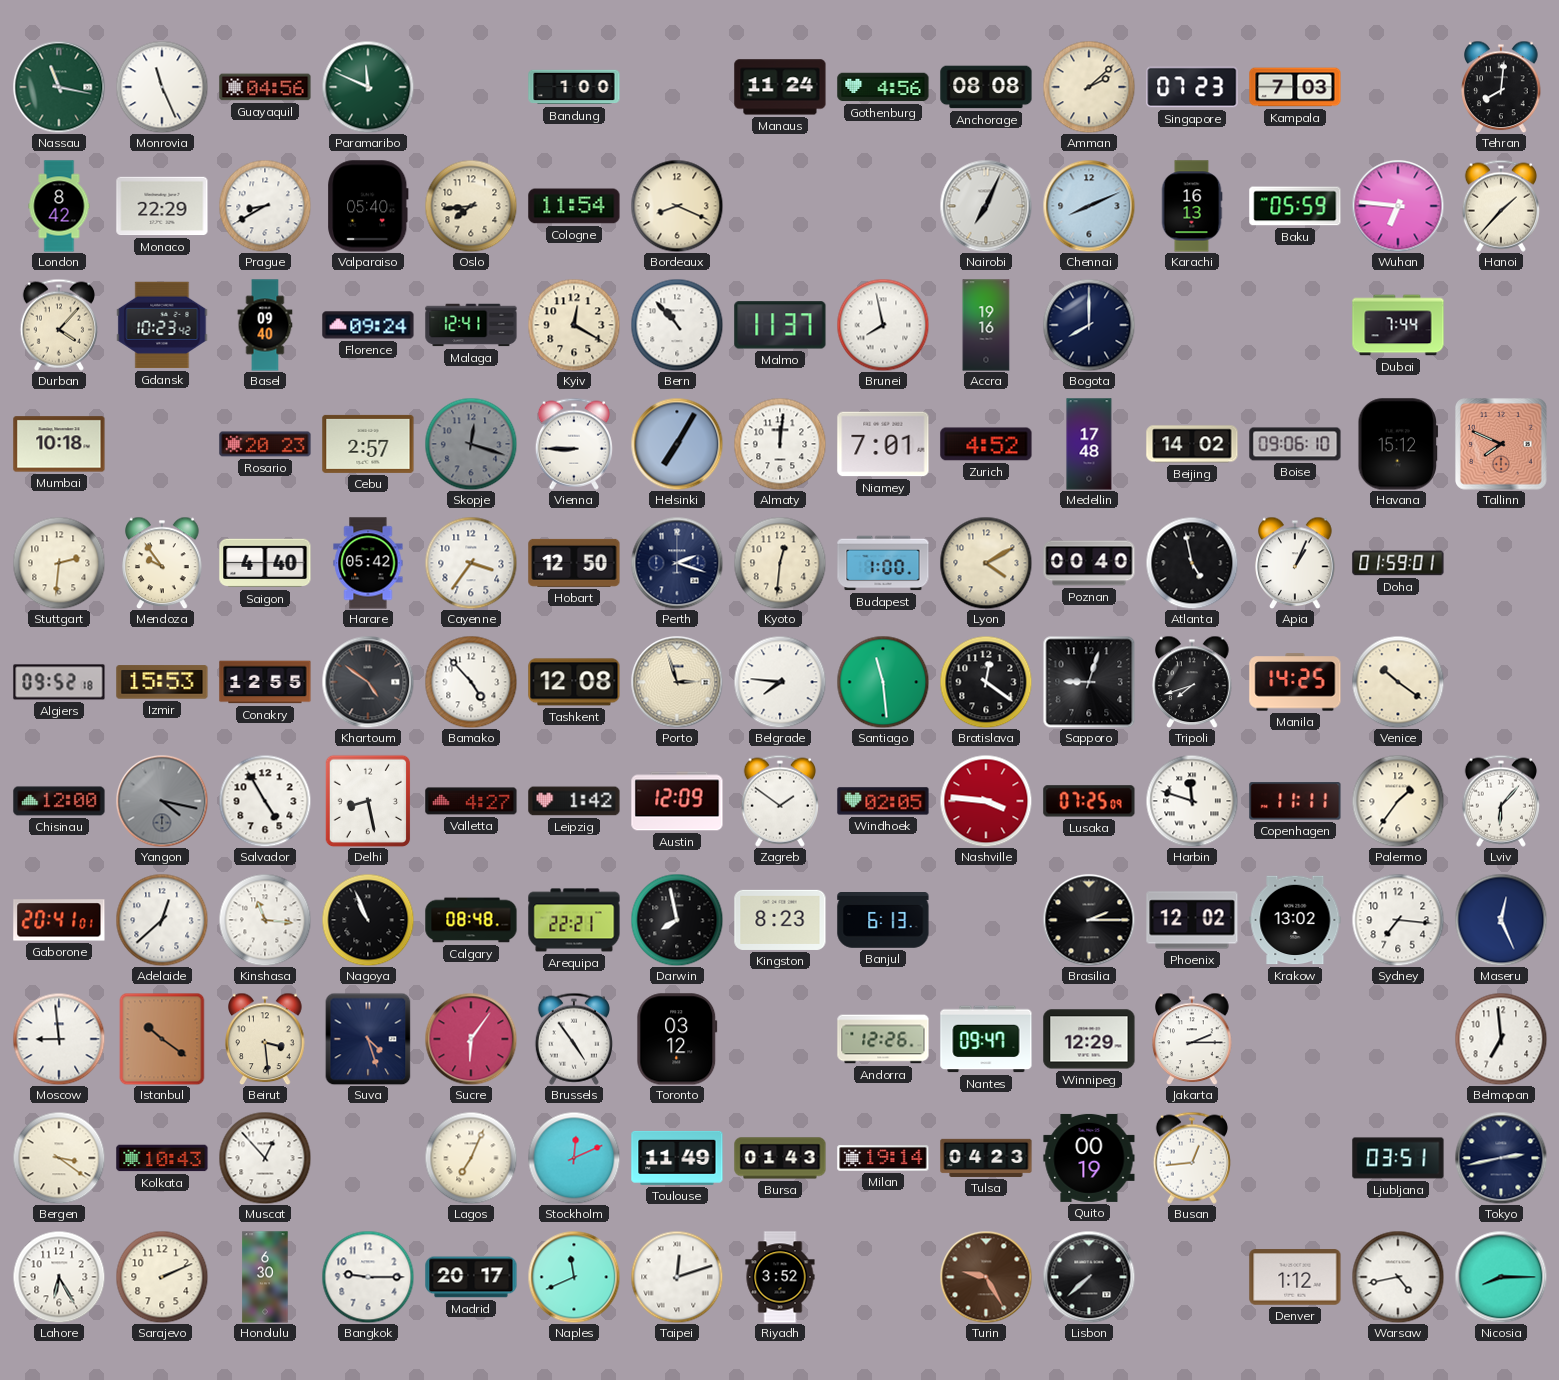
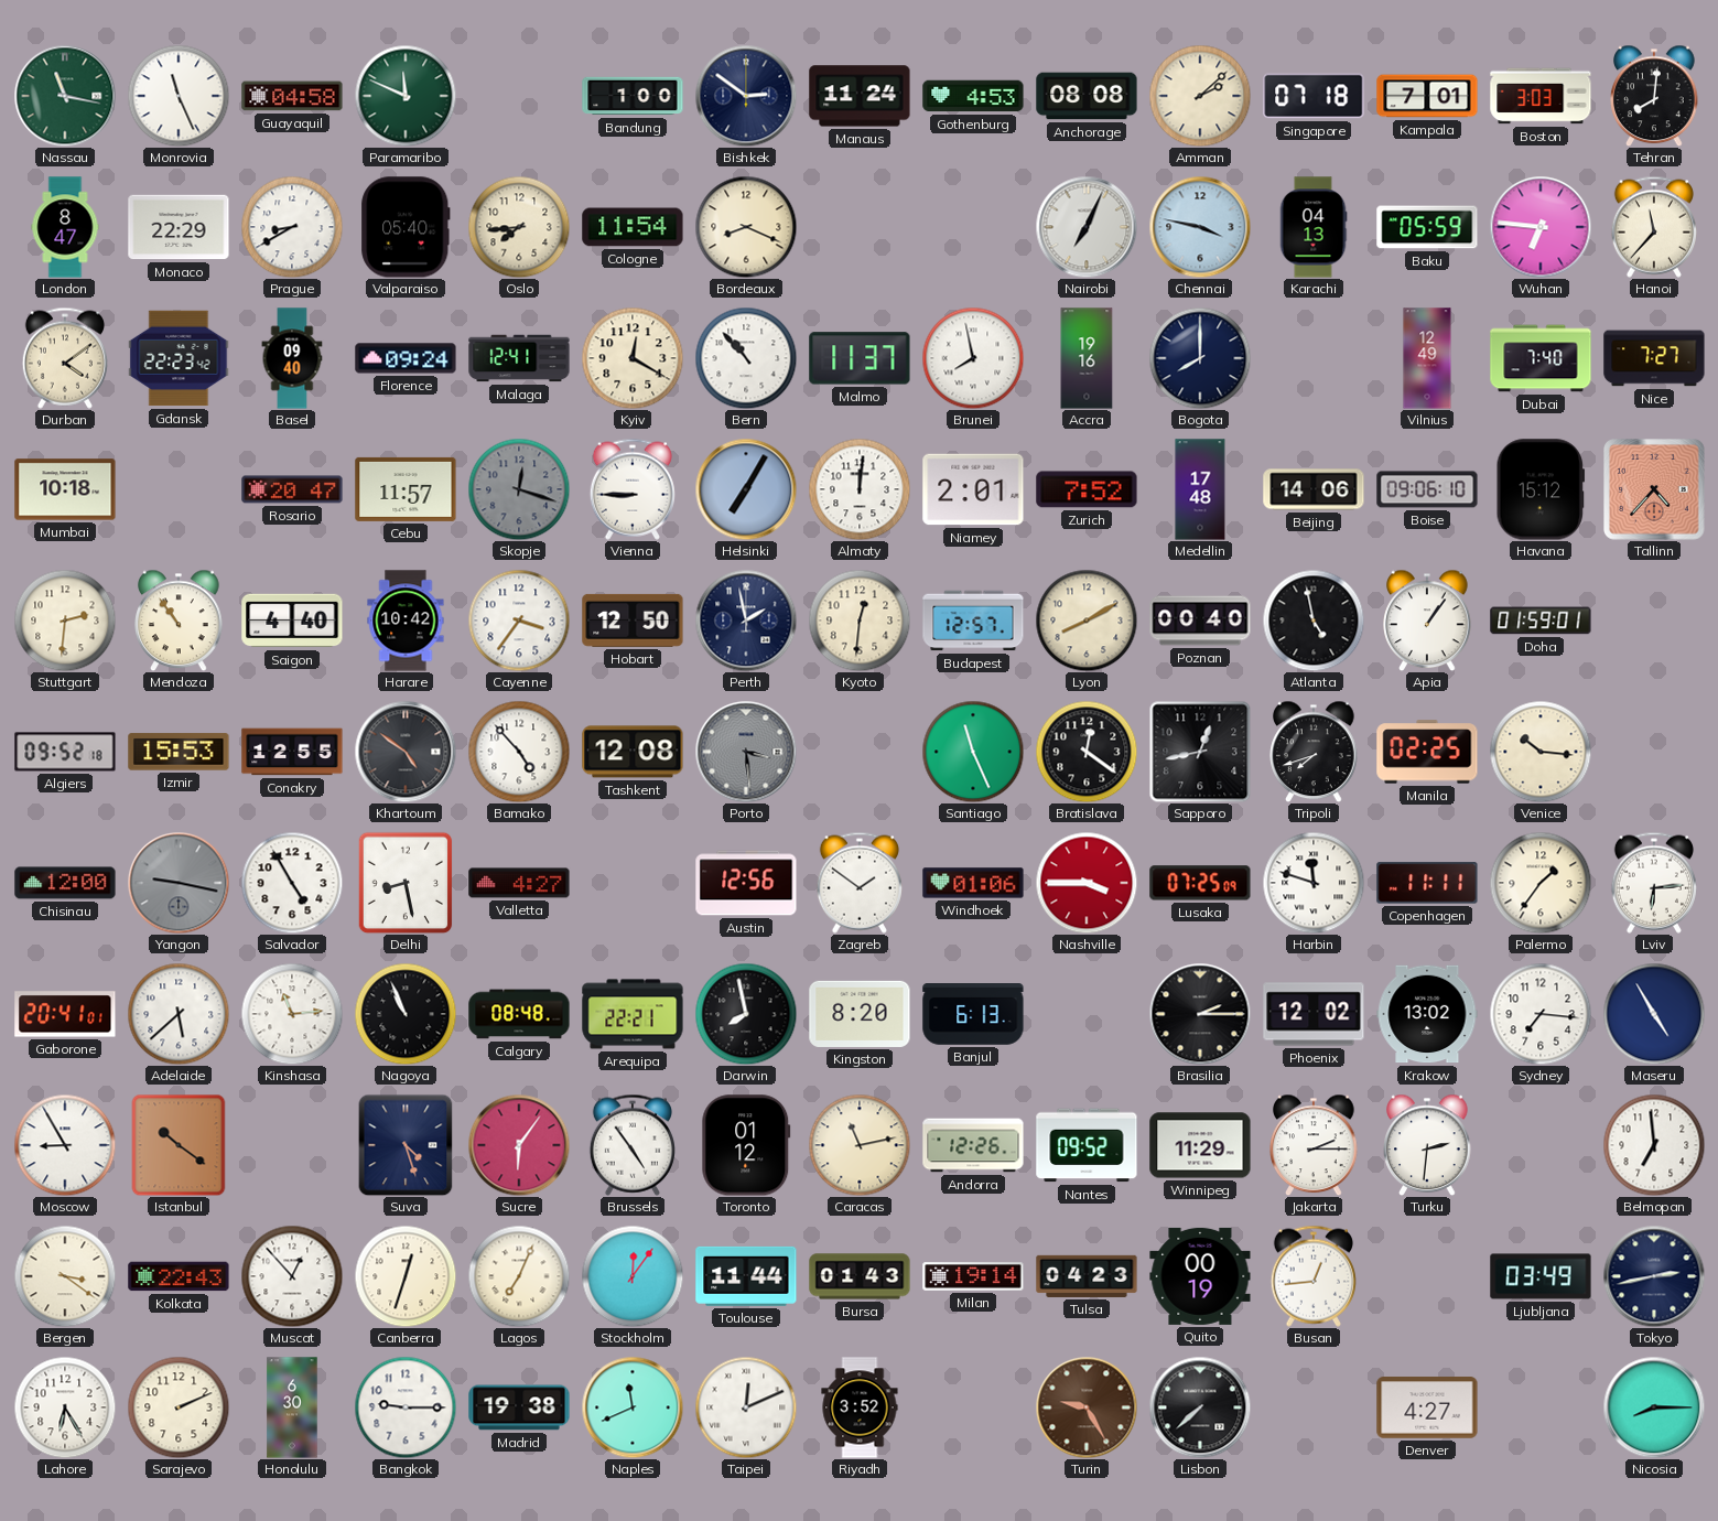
Guayaquil: 04:56 -> 04:58 (292, 96)
Bishkek: none -> 2:51 (746, 96)
Gothenburg: 4:56 -> 4:53 (973, 96)
Singapore: 07:23 -> 07:18 (1314, 96)
Kampala: 7:03 -> 7:01 (1427, 96)
Boston: none -> 3:03 (1541, 96)
London: 8:42 -> 8:47 (65, 227)
Chennai: 8:11 -> 3:47 (1200, 227)
Karachi: 16:13 -> 04:13 (1314, 227)
Hanoi: 1:37 -> 11:37 (1654, 227)
Durban: 4:07 -> 4:09 (65, 358)
Gdansk: 10:23 -> 22:23 (179, 358)
Vilnius: none -> 12:49 (1427, 358)
Dubai: 7:44 -> 7:40 (1541, 358)
Nice: none -> 7:27 (1654, 358)
Rosario: 20:23 -> 20:47 (292, 489)
Cebu: 2:57 -> 11:57 (406, 489)
Niamey: 7:01 -> 2:01 (973, 489)
Zurich: 4:52 -> 7:52 (1087, 489)
Beijing: 14:02 -> 14:06 (1314, 489)
Tallinn: 7:49 -> 4:37 (1654, 489)
Mendoza: 9:54 -> 10:54 (179, 621)
Harare: 05:42 -> 10:42 (406, 621)
Perth: 2:18 -> 1:58 (746, 621)
Budapest: 1:00 -> 12:57 (973, 621)
Lyon: 4:10 -> 8:10 (1087, 621)
Apia: 1:04 -> 1:06 (1427, 621)
Porto: 2:57 -> 3:29 (746, 752)
Porto dial: cream -> grey (746, 752)
Belgrade: 7:46 -> none (780, 682)
Santiago: 11:29 -> 11:26 (973, 752)
Sapporo: 9:03 -> 12:43 (1200, 752)
Manila: 14:25 -> 02:25 (1427, 752)
Venice: 10:21 -> 10:16 (1541, 752)
Yangon: 4:17 -> 9:17 (179, 883)
Leipzig: 1:42 -> none (574, 801)
Austin: 12:09 -> 12:56 (746, 883)
Windhoek: 02:05 -> 01:06 (973, 883)
Nashville: 3:46 -> 3:45 (1087, 883)
Lviv: 6:07 -> 6:14 (1654, 883)
Adelaide: 12:38 -> 5:38 (179, 1014)
Kinshasa: 11:16 -> 11:14 (292, 1014)
Kingston: 8:23 -> 8:20 (860, 1014)
Maseru: 12:26 -> 4:55 (1654, 1014)
Moscow: 8:59 -> 8:55 (65, 1145)
Beirut: 3:29 -> none (265, 1039)
Toronto: 03:12 -> 01:12 (746, 1145)
Caracas: none -> 11:13 (860, 1145)
Nantes: 09:47 -> 09:52 (1087, 1145)
Winnipeg: 12:29 -> 11:29 (1200, 1145)
Turku: none -> 2:31 (1427, 1145)
Kolkata: 10:43 -> 22:43 (179, 1276)
Canberra: none -> 12:33 (406, 1276)
Stockholm: 12:11 -> 12:06 (633, 1276)
Toulouse: 11:49 -> 11:44 (746, 1276)
Ljubljana: 03:51 -> 03:49 (1541, 1276)
Madrid: 20:17 -> 19:38 (519, 1407)
Taipei: 12:12 -> 12:11 (746, 1407)
Denver: 1:12 -> 4:27 (1427, 1407)
Warsaw: 4:43 -> none (1398, 1277)
